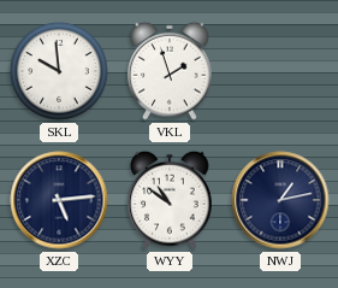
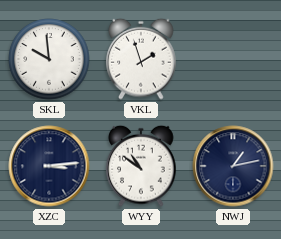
XZC: 5:14 -> 3:14 (49, 166)
